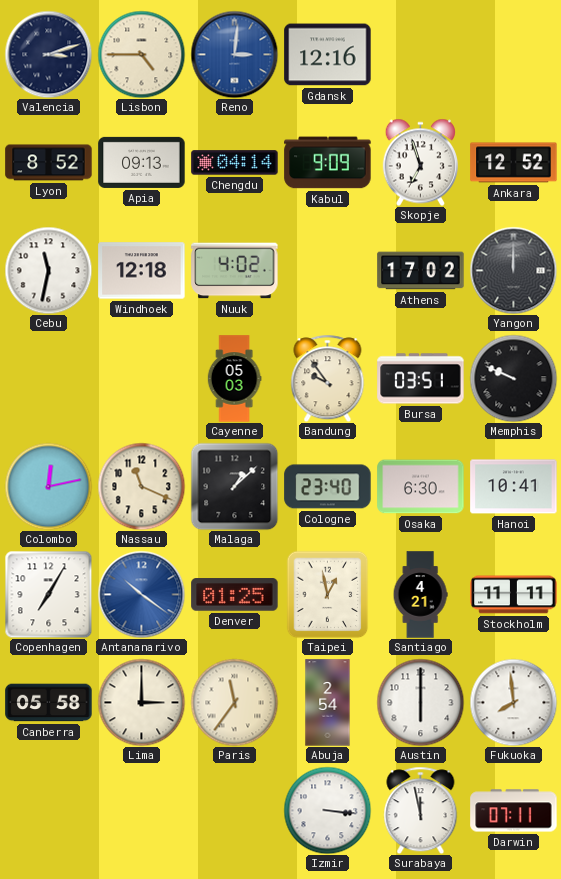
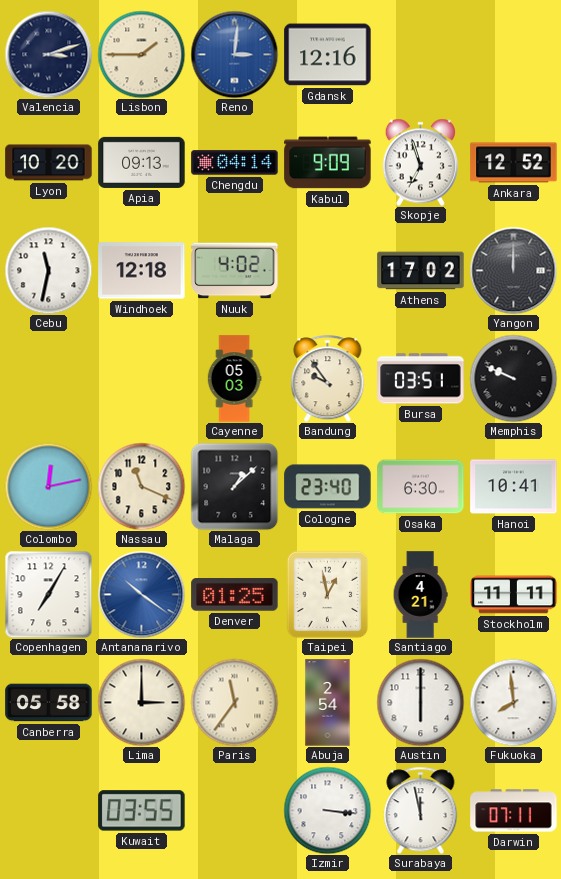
Lisbon: 4:45 -> 1:45 (141, 54)
Lyon: 8:52 -> 10:20 (49, 163)
Kuwait: none -> 03:55 (142, 811)
